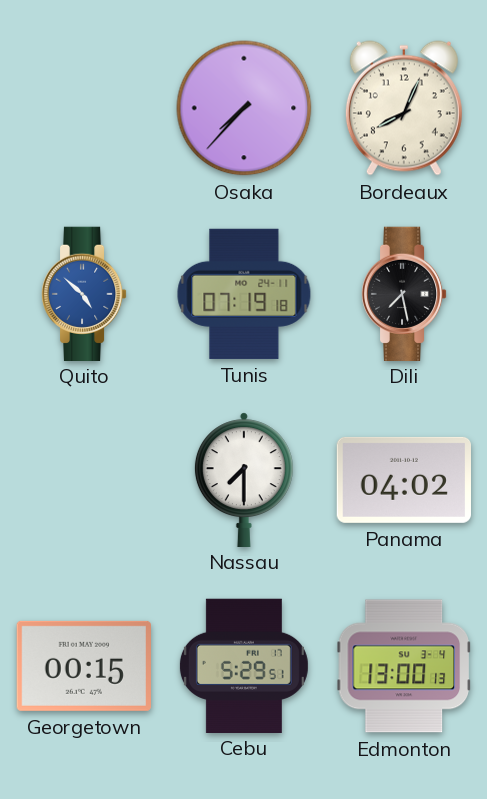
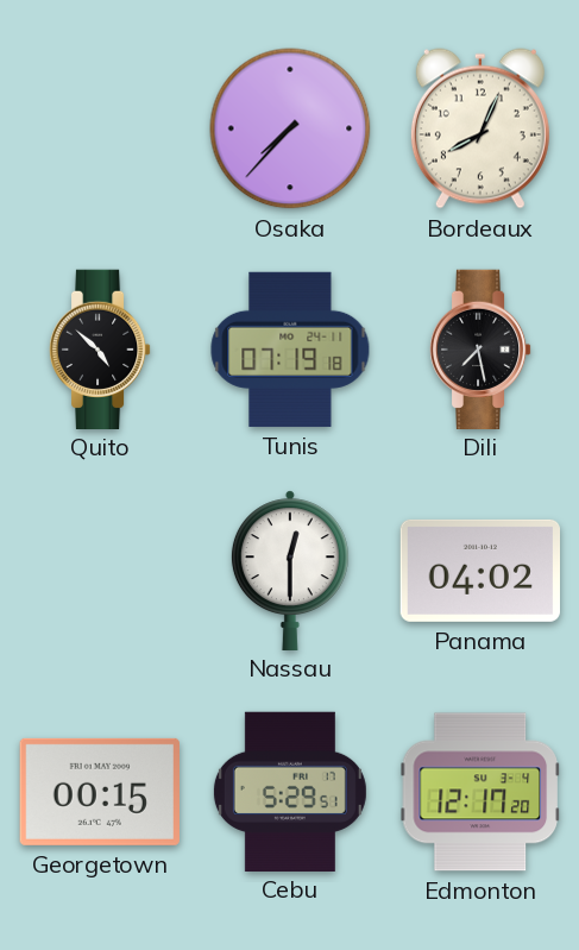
Quito dial: blue -> black (100, 348)
Nassau: 7:30 -> 12:30 (290, 570)
Edmonton: 13:00 -> 12:17 (479, 792)
